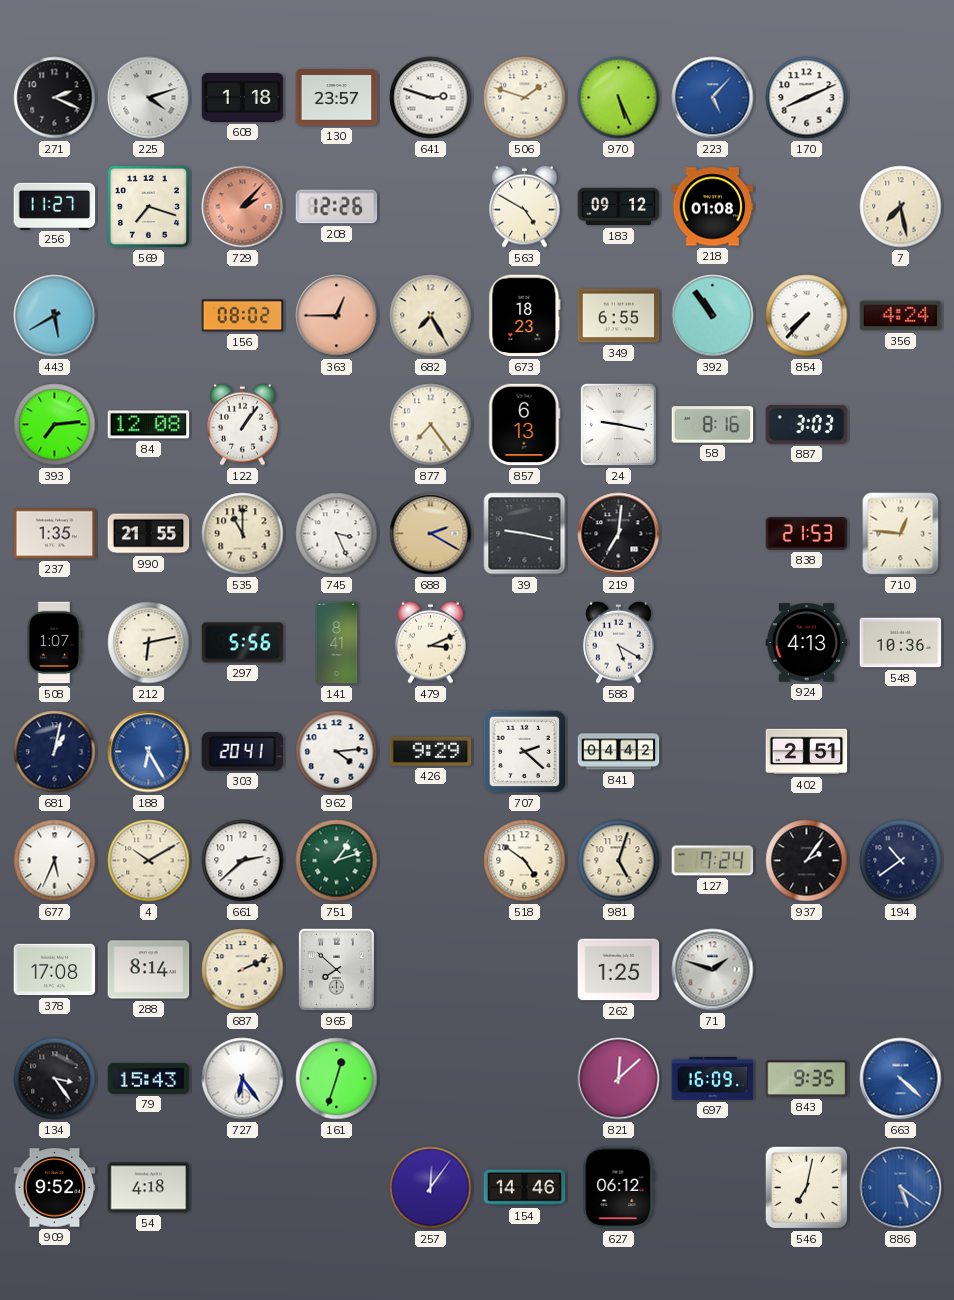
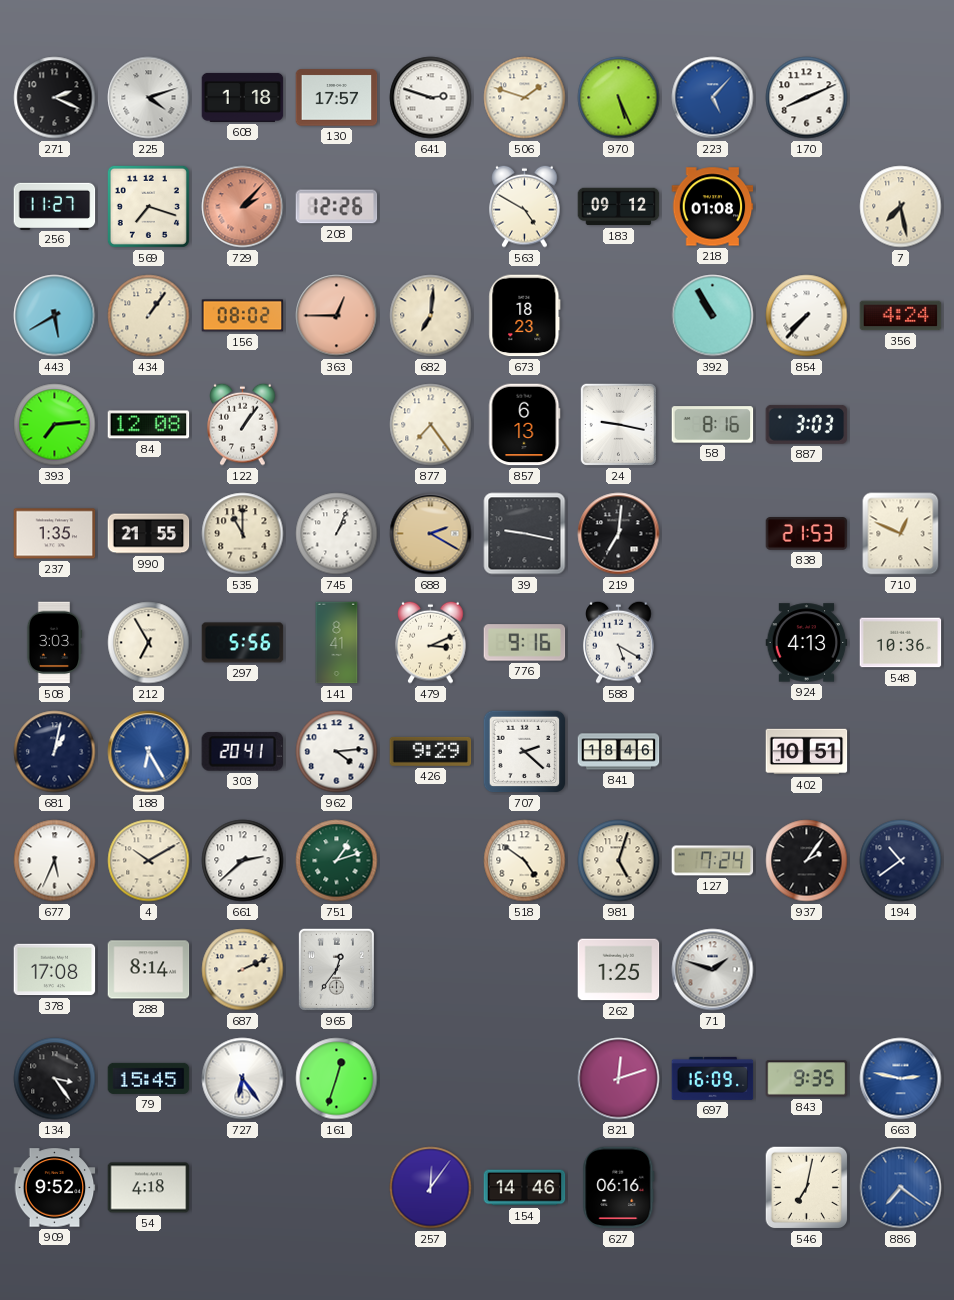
130: 23:57 -> 17:57 (337, 98)
434: none -> 1:06 (149, 316)
682: 7:25 -> 7:01 (431, 316)
349: 6:55 -> none (619, 316)
392: 10:54 -> 10:55 (713, 316)
745: 3:26 -> 1:04 (337, 534)
710: 12:46 -> 12:49 (901, 534)
508: 1:07 -> 3:03 (54, 643)
212: 6:13 -> 6:55 (149, 643)
776: none -> 9:16 (525, 643)
841: 04:42 -> 18:46 (619, 752)
402: 2:51 -> 10:51 (807, 752)
965: 7:52 -> 12:36 (336, 969)
79: 15:43 -> 15:45 (149, 1078)
821: 12:08 -> 12:12 (619, 1079)
663: 4:22 -> 2:47 (901, 1079)
627: 06:12 -> 06:16 (619, 1188)
886: 5:21 -> 7:21 (901, 1188)
